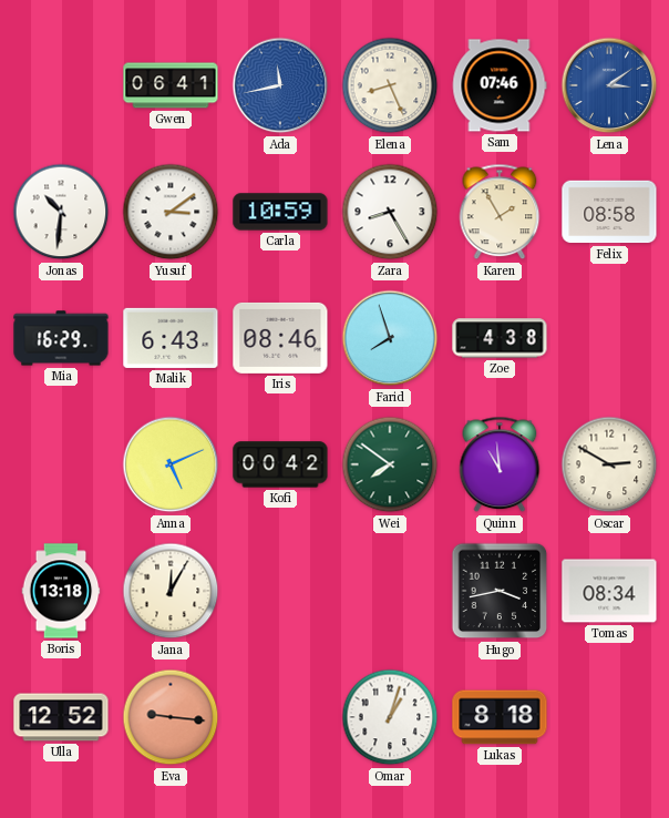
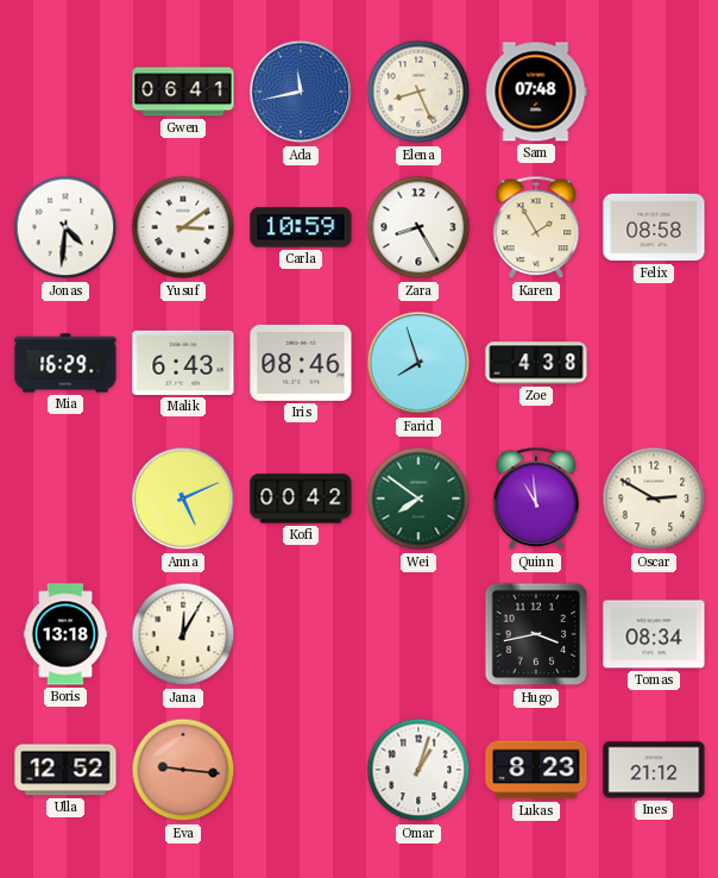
Sam: 07:46 -> 07:48 (536, 92)
Lena: 3:09 -> none (609, 85)
Jonas: 10:31 -> 4:31 (65, 227)
Lukas: 8:18 -> 8:23 (536, 770)
Ines: none -> 21:12 (654, 770)
